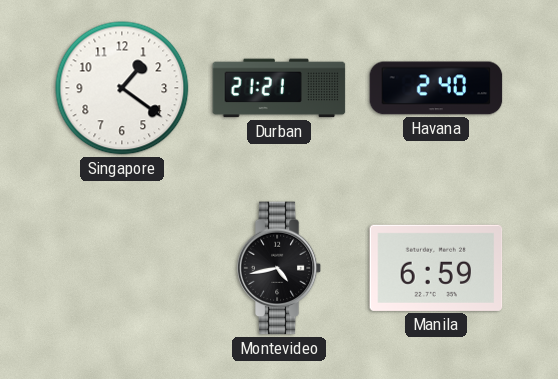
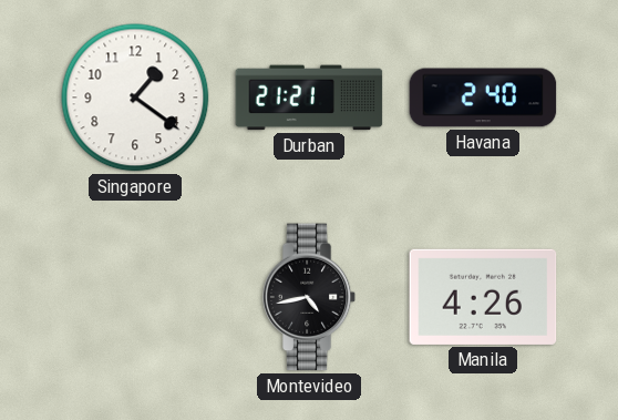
Manila: 6:59 -> 4:26 (483, 297)
